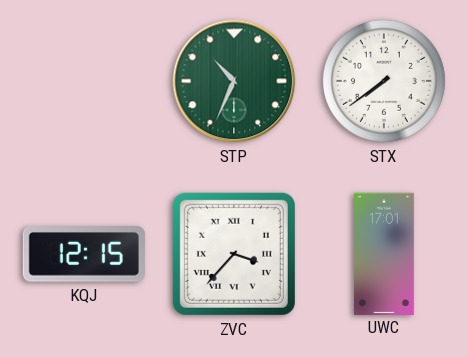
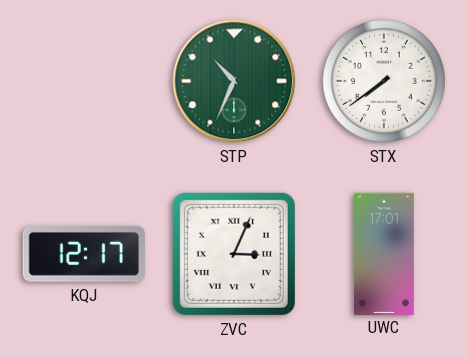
KQJ: 12:15 -> 12:17 (84, 255)
ZVC: 3:37 -> 3:04 (234, 254)
